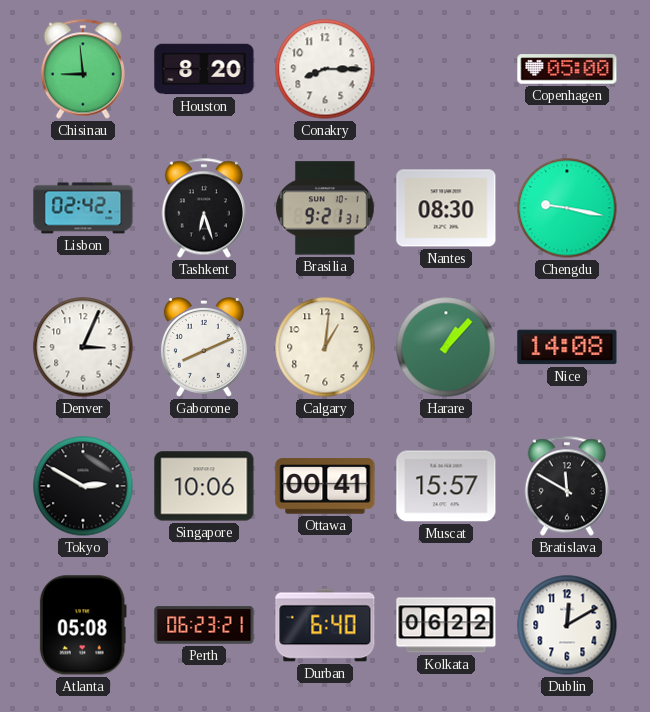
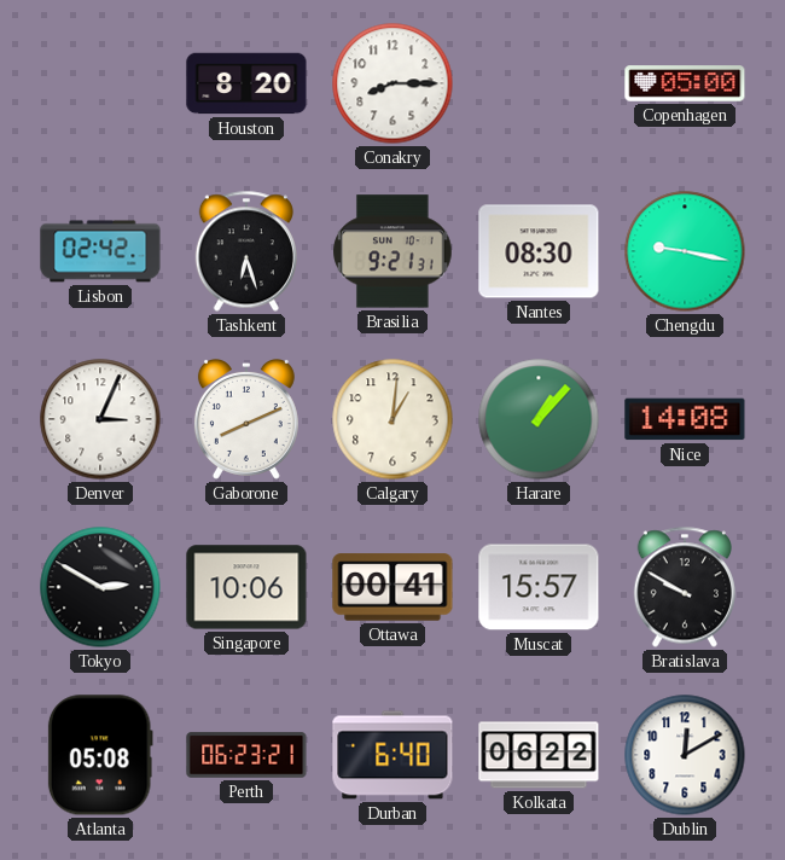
Chisinau: 8:59 -> none (83, 69)
Bratislava: 11:50 -> 9:50 (685, 587)
